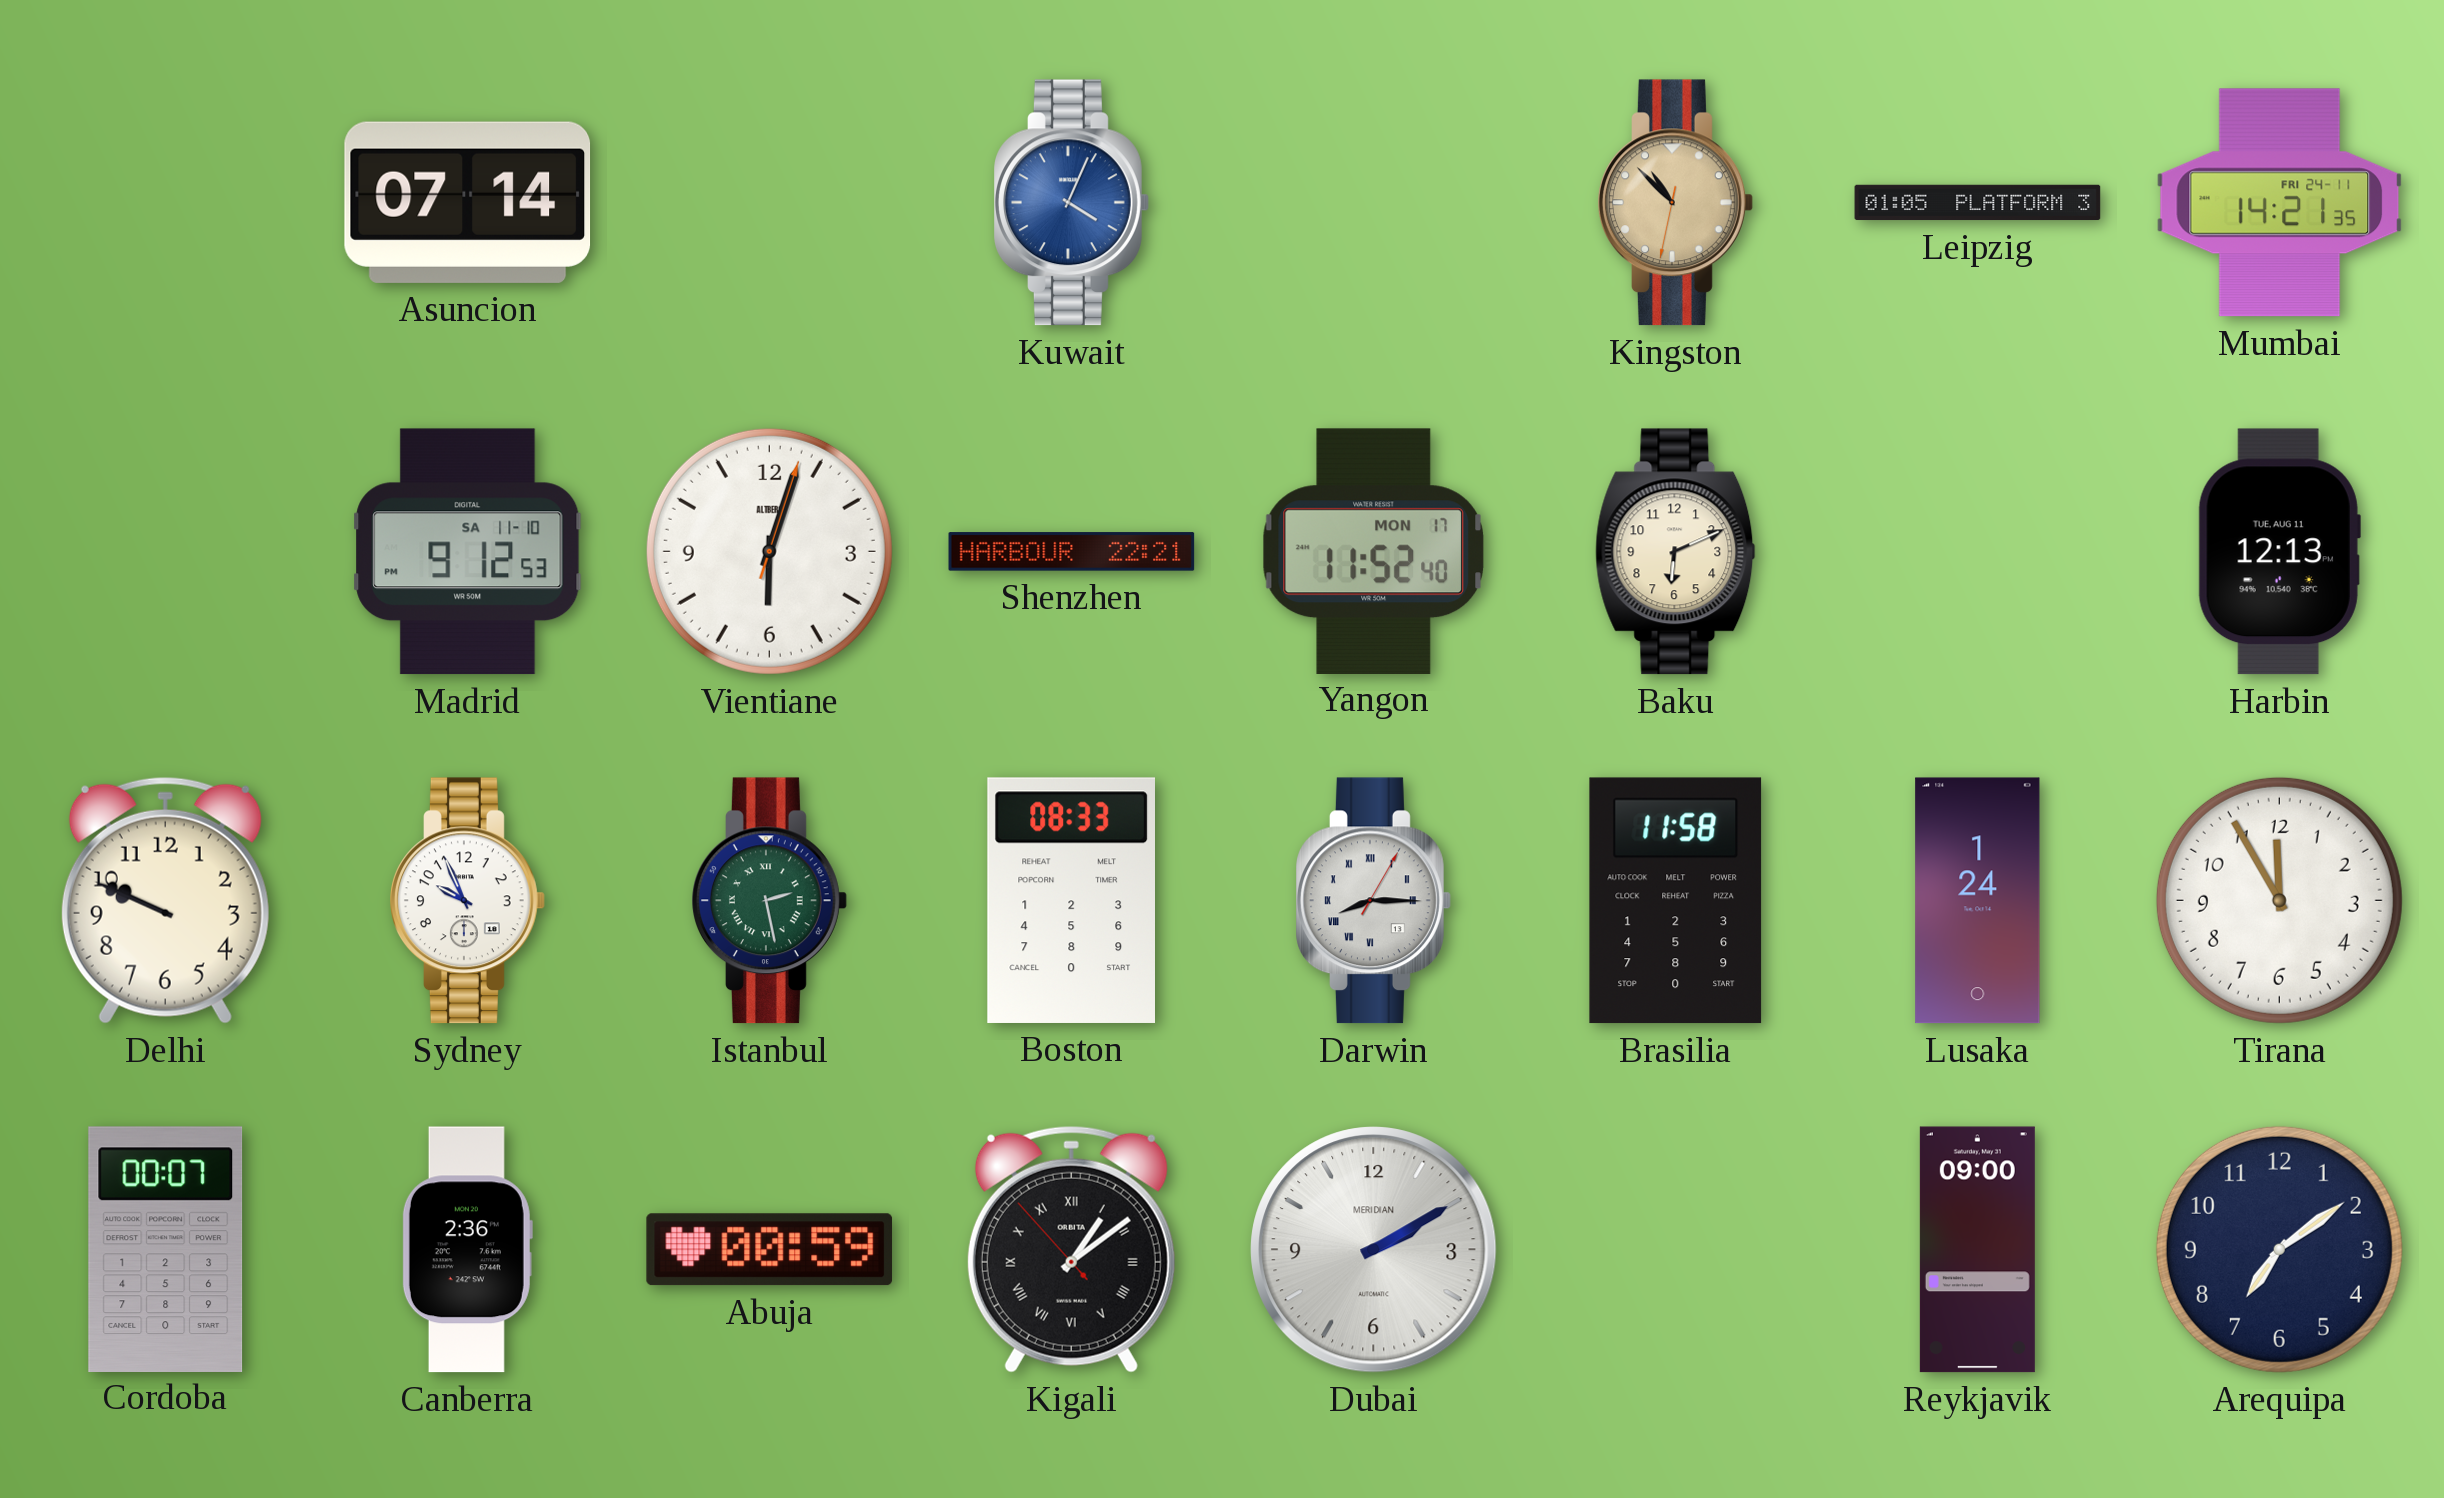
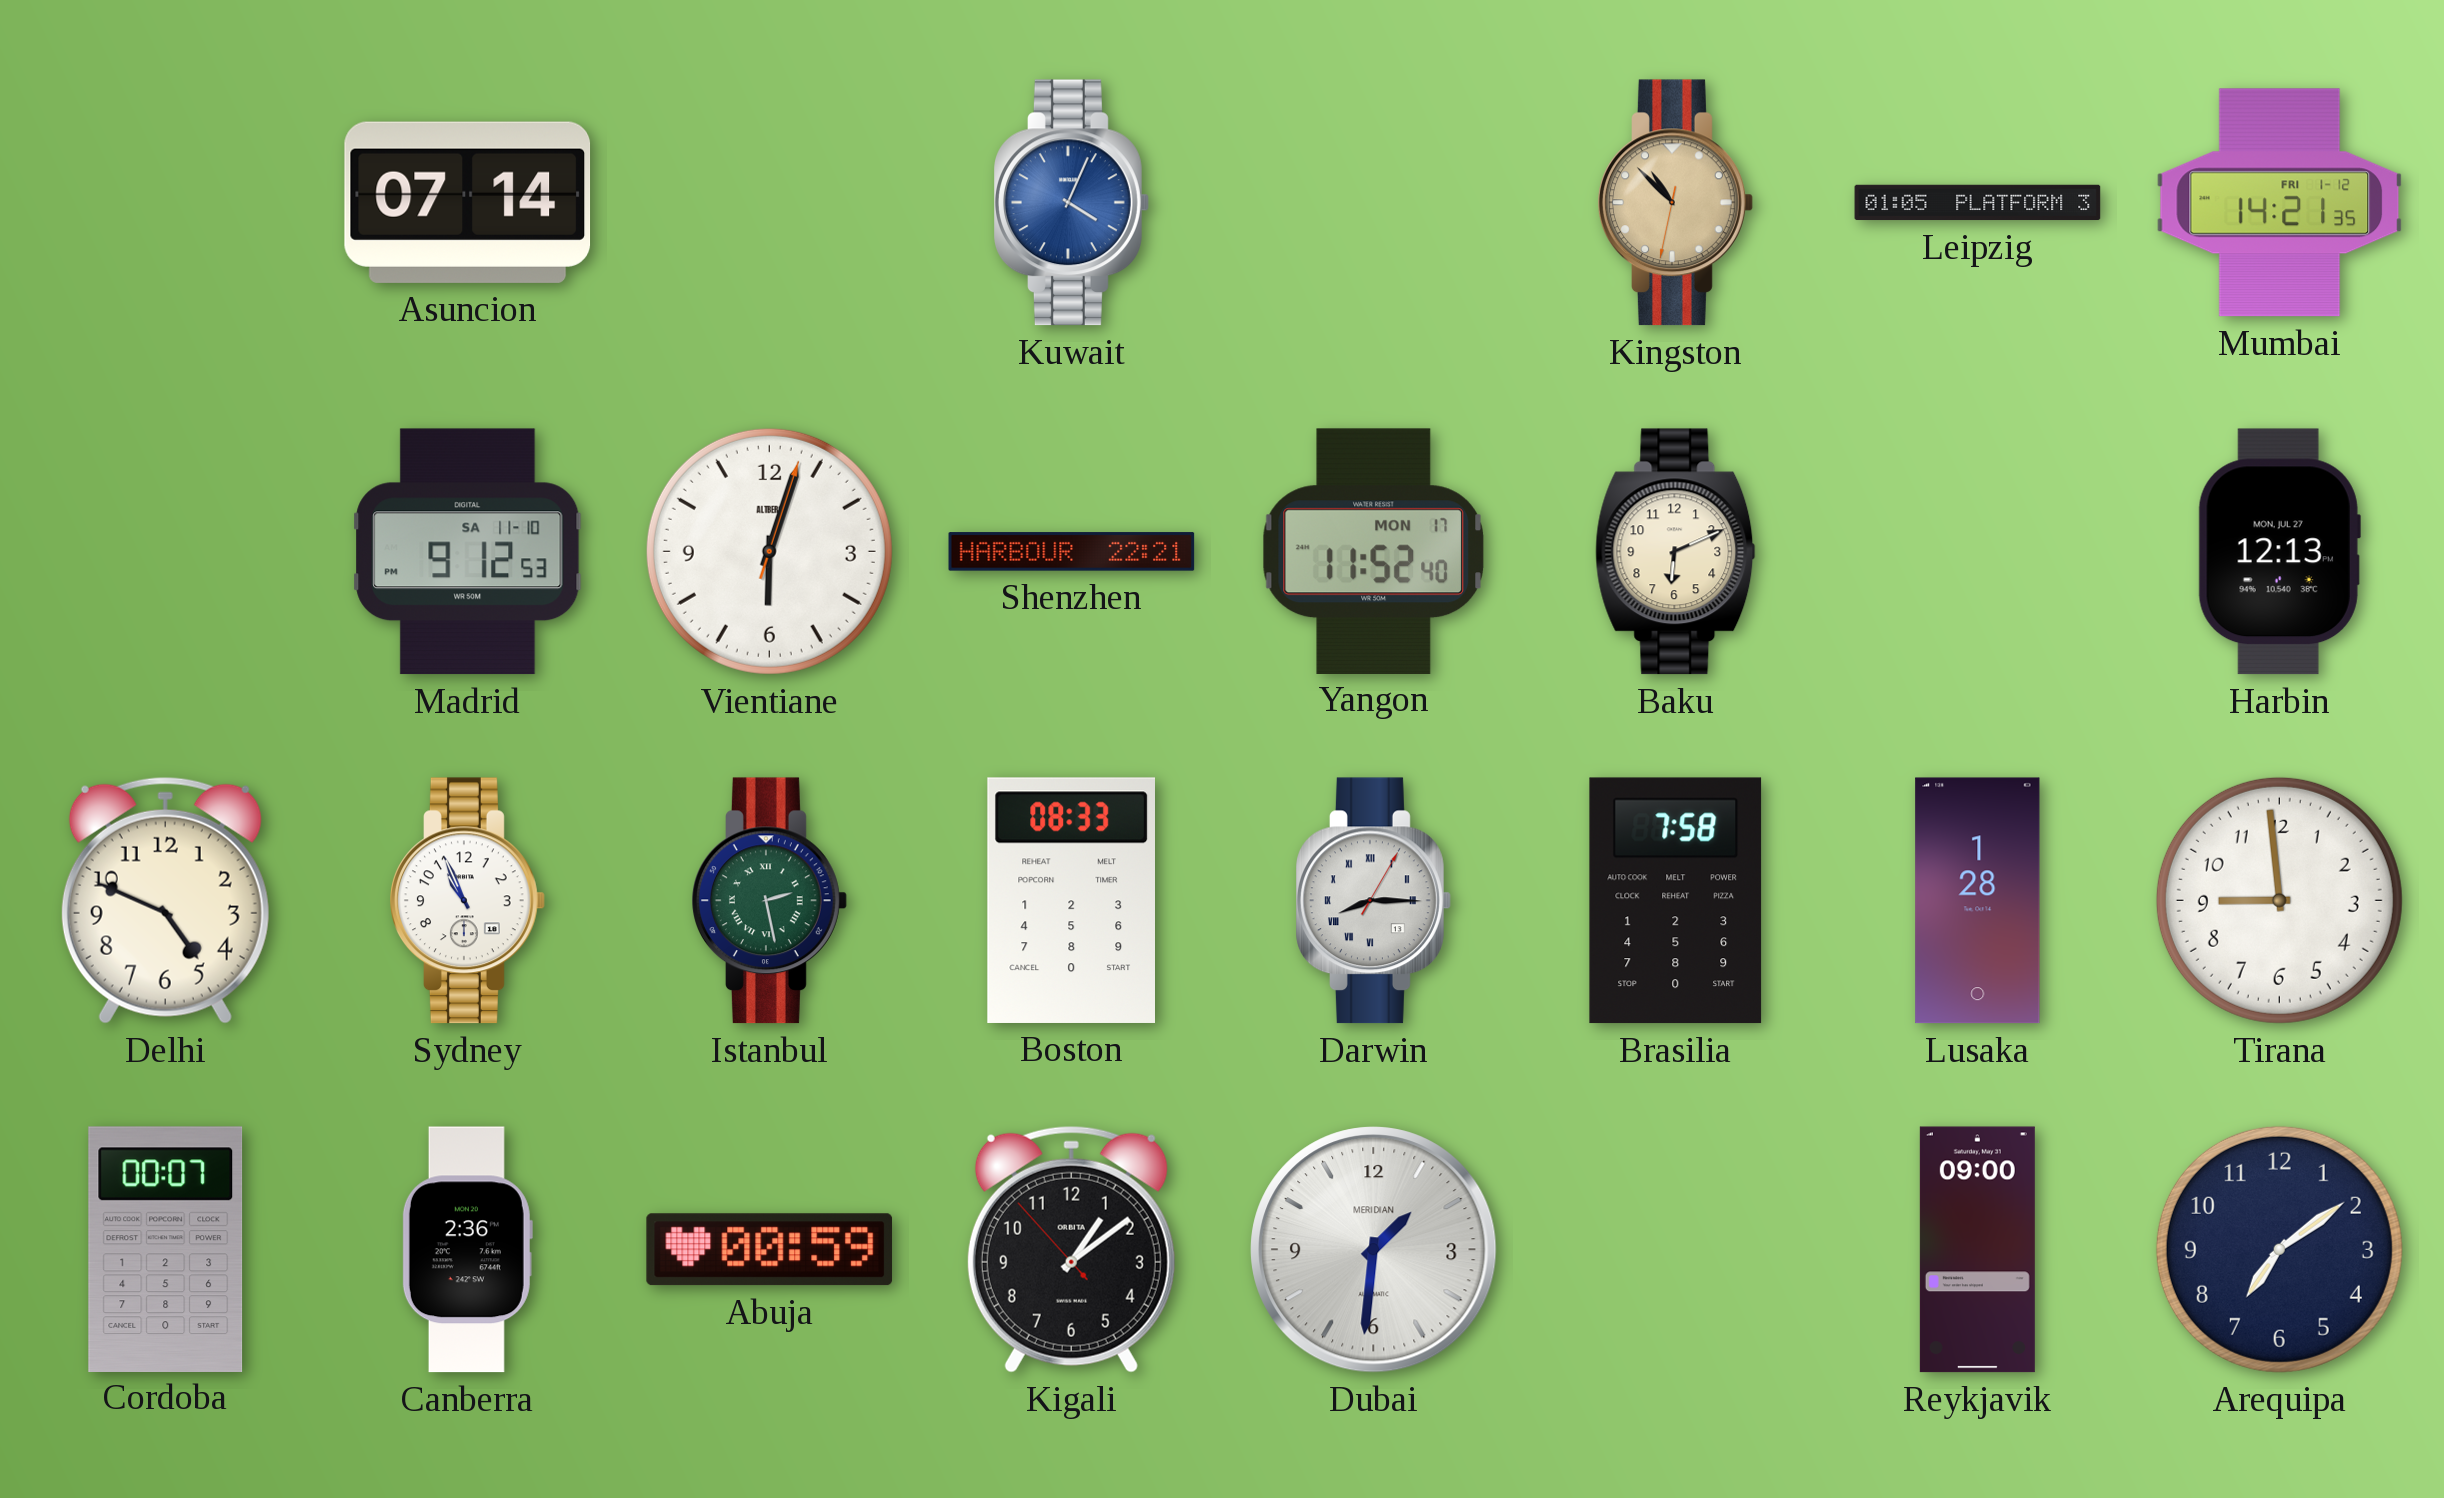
Mumbai date: FRI 24-11 -> FRI 1-12 (2280, 203)
Harbin date: TUE, AUG 11 -> MON, JUL 27 (2279, 552)
Delhi: 9:49 -> 4:49 (165, 900)
Sydney: 9:56 -> 10:56 (468, 901)
Brasilia: 11:58 -> 7:58 (1676, 901)
Lusaka: 1:24 -> 1:28 (1978, 901)
Tirana: 11:55 -> 8:59 (2279, 900)
Kigali numerals: Roman -> Arabic (1071, 1249)
Dubai: 2:10 -> 1:31 (1374, 1250)
